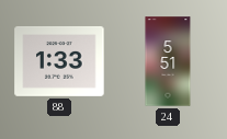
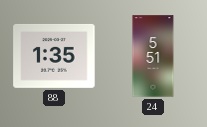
88: 1:33 -> 1:35 (54, 56)
